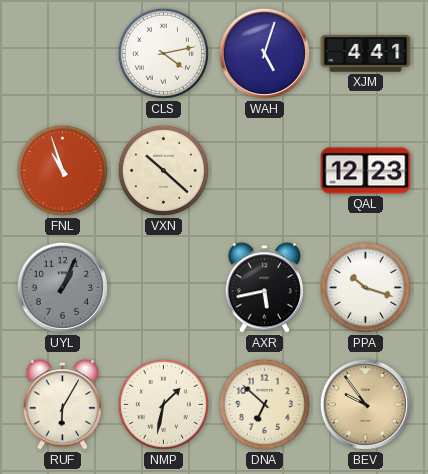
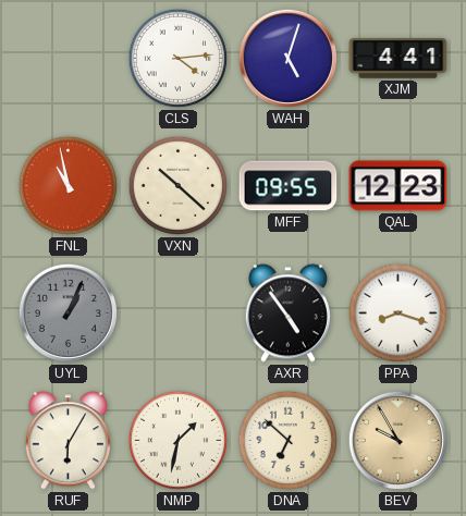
CLS: 4:13 -> 4:14 (177, 58)
FNL: 10:57 -> 10:58 (68, 185)
MFF: none -> 09:55 (289, 186)
AXR: 5:43 -> 4:54 (287, 314)
PPA: 10:18 -> 8:18 (397, 312)
BEV: 9:54 -> 9:55 (397, 440)
